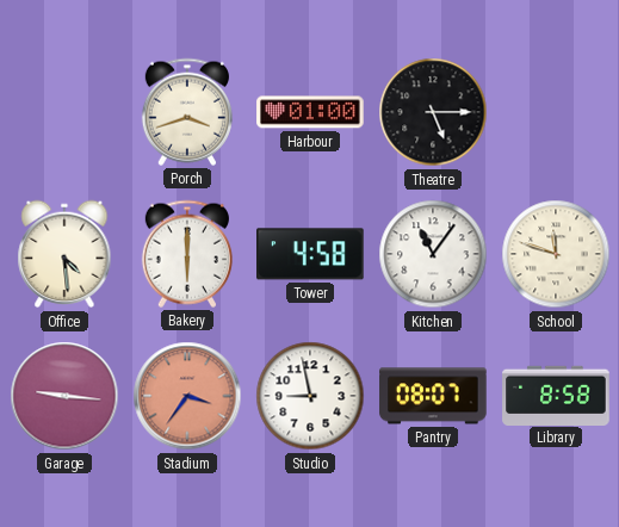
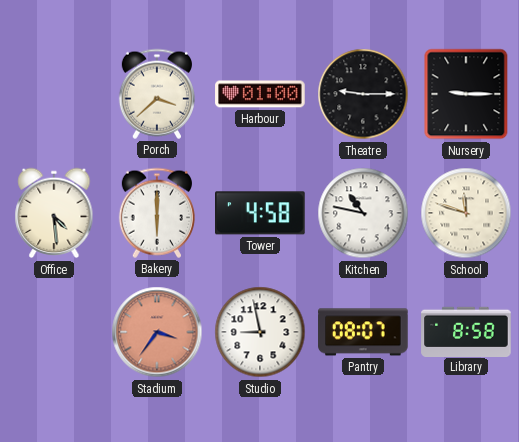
Porch: 3:42 -> 3:38 (157, 94)
Theatre: 5:15 -> 9:15 (363, 94)
Nursery: none -> 9:15 (466, 94)
Kitchen: 11:06 -> 10:47 (363, 213)
Garage: 9:16 -> none (64, 396)
